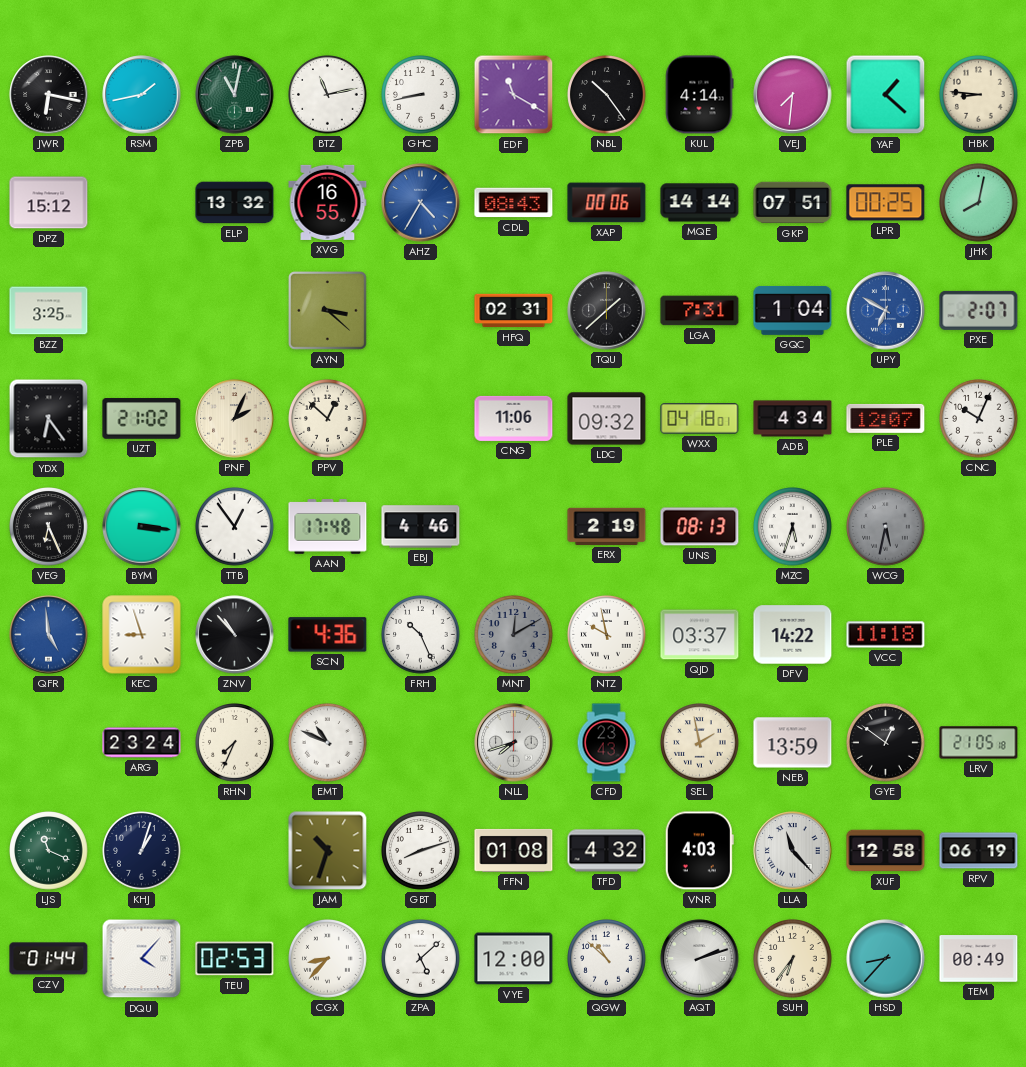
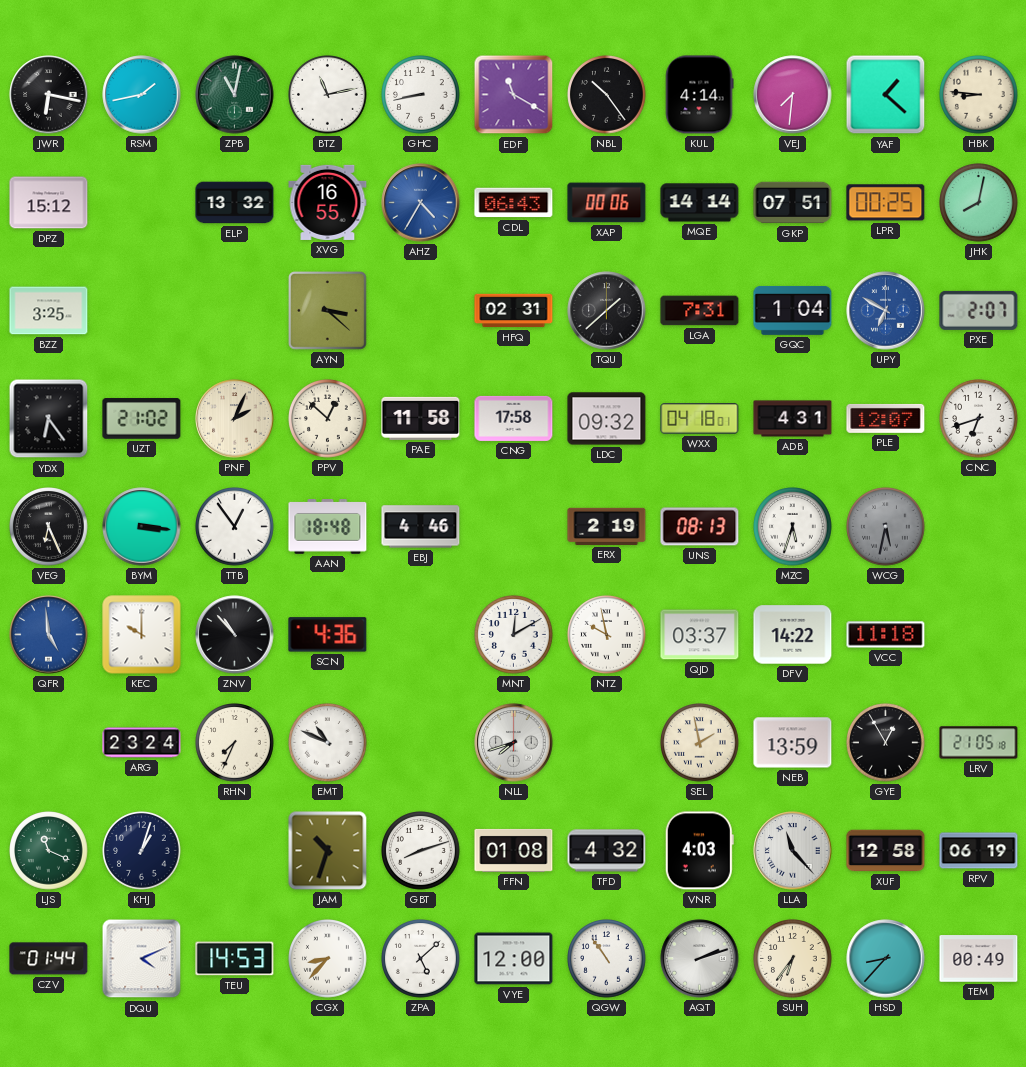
CDL: 08:43 -> 06:43 (514, 203)
PAE: none -> 11:58 (421, 418)
CNG: 11:06 -> 17:58 (514, 418)
ADB: 4:34 -> 4:31 (793, 419)
CNC: 10:04 -> 6:42 (979, 419)
AAN: 17:48 -> 18:48 (328, 527)
KEC: 8:57 -> 10:00 (142, 635)
FRH: 10:26 -> none (421, 635)
MNT dial: grey -> white (514, 635)
CFD: 23:43 -> none (606, 743)
GYE: 12:51 -> 12:55 (886, 743)
DQU: 4:07 -> 4:11 (142, 959)
TEU: 02:53 -> 14:53 (235, 959)
QGW: 10:52 -> 10:54 (607, 959)
